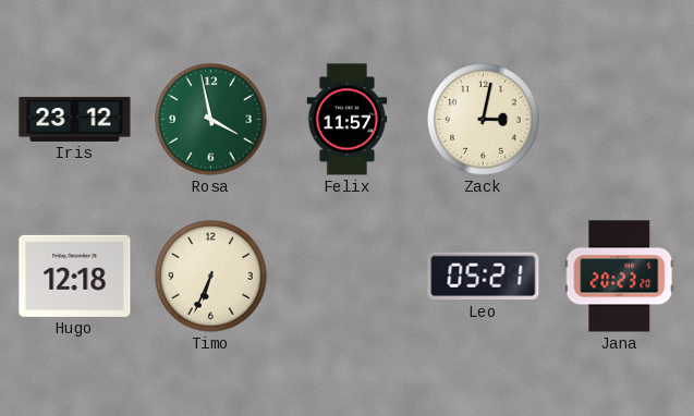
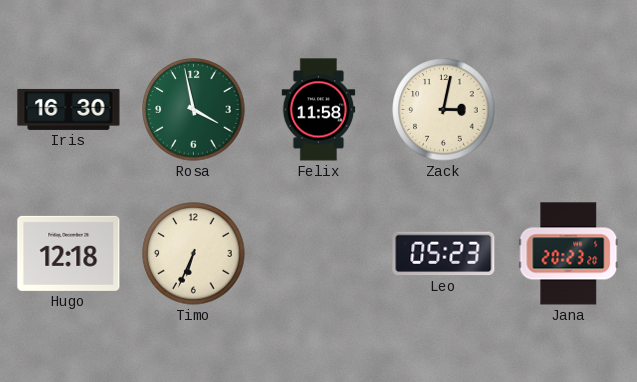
Iris: 23:12 -> 16:30 (69, 109)
Felix: 11:57 -> 11:58 (319, 110)
Leo: 05:21 -> 05:23 (444, 254)
